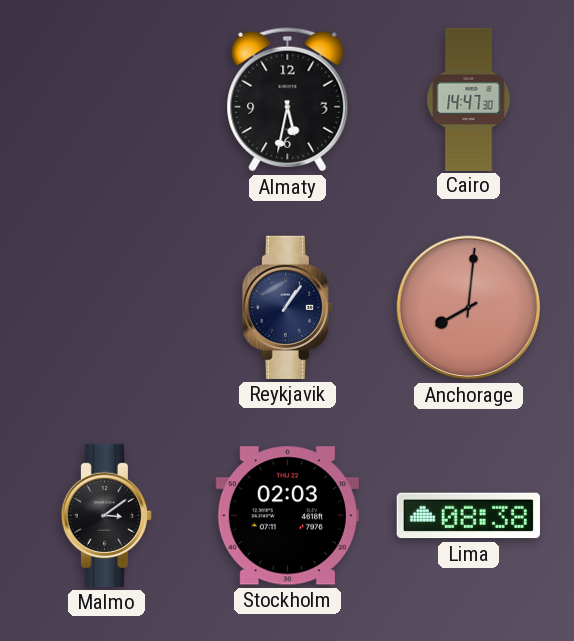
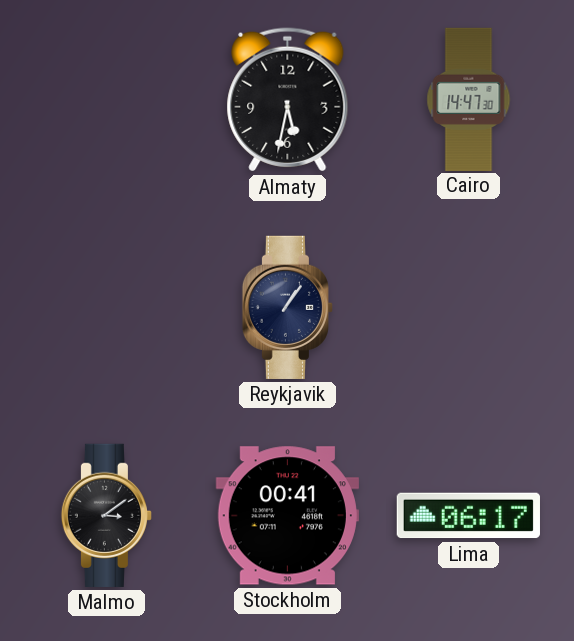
Anchorage: 8:01 -> none (469, 308)
Stockholm: 02:03 -> 00:41 (287, 516)
Lima: 08:38 -> 06:17 (468, 516)
